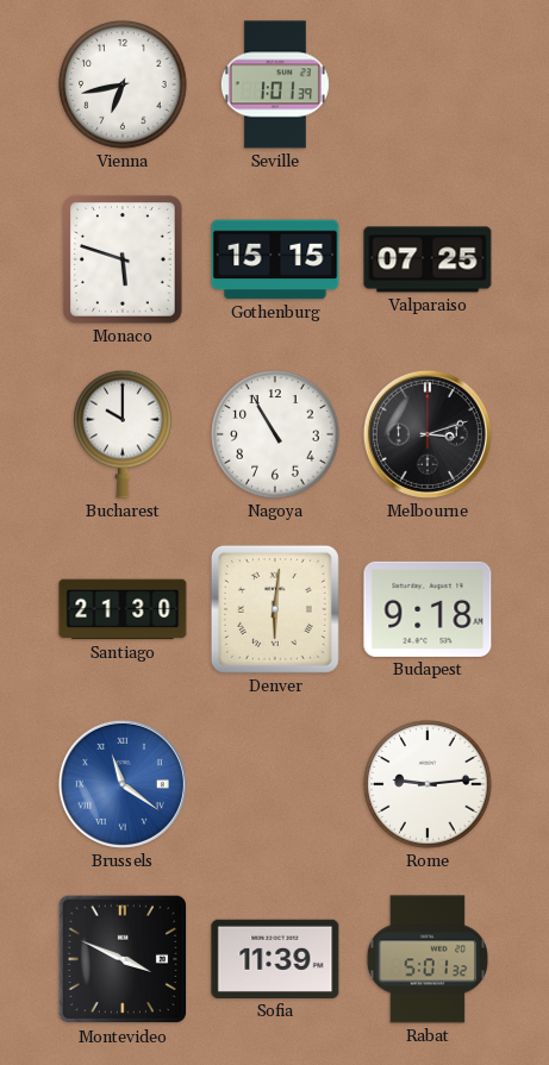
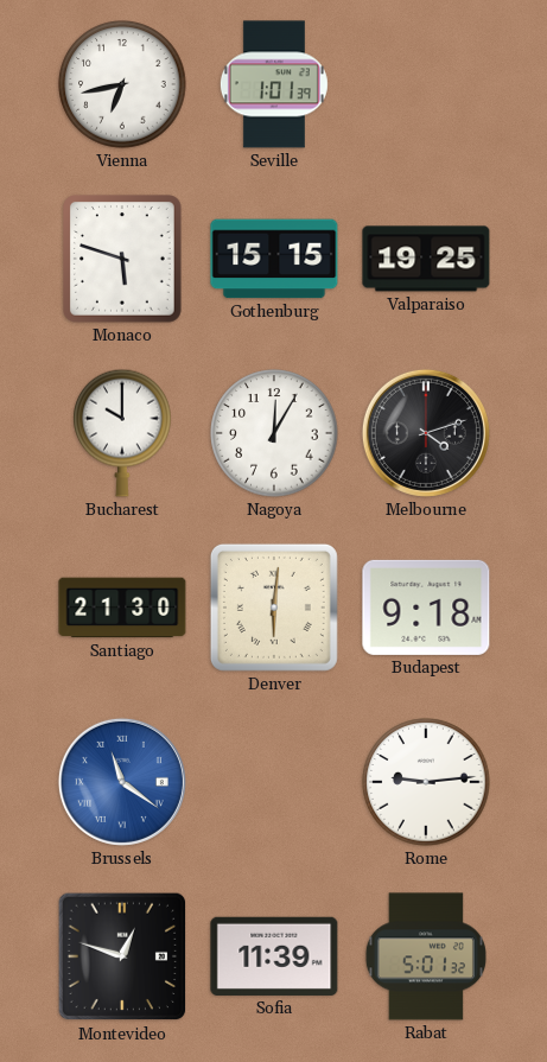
Valparaiso: 07:25 -> 19:25 (426, 259)
Nagoya: 10:55 -> 12:05 (274, 433)
Melbourne: 3:12 -> 4:12 (426, 433)
Montevideo: 3:49 -> 12:48 (122, 956)
